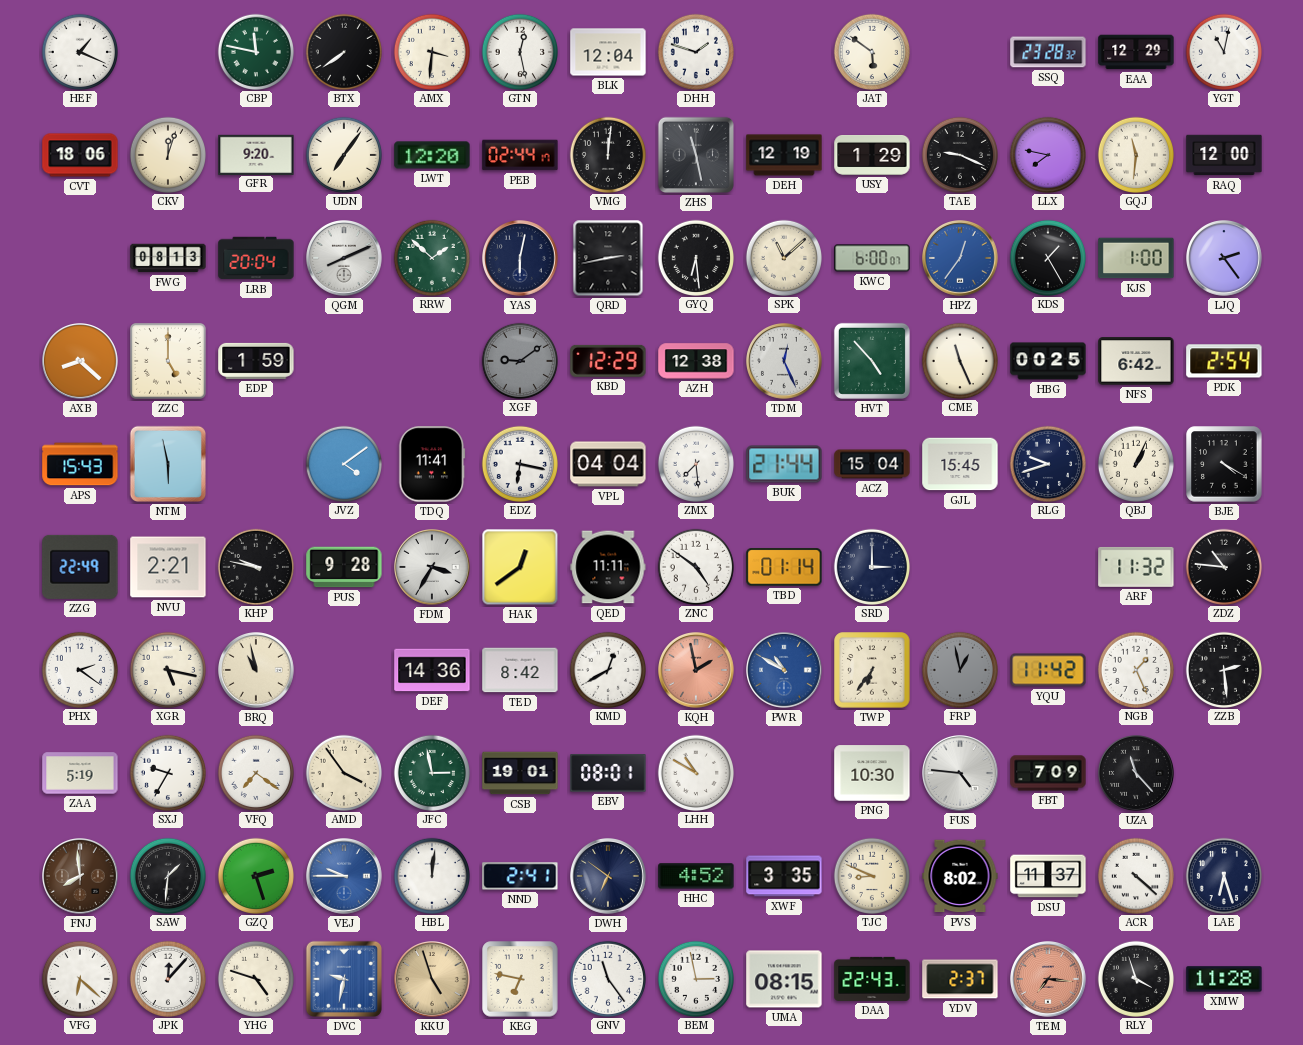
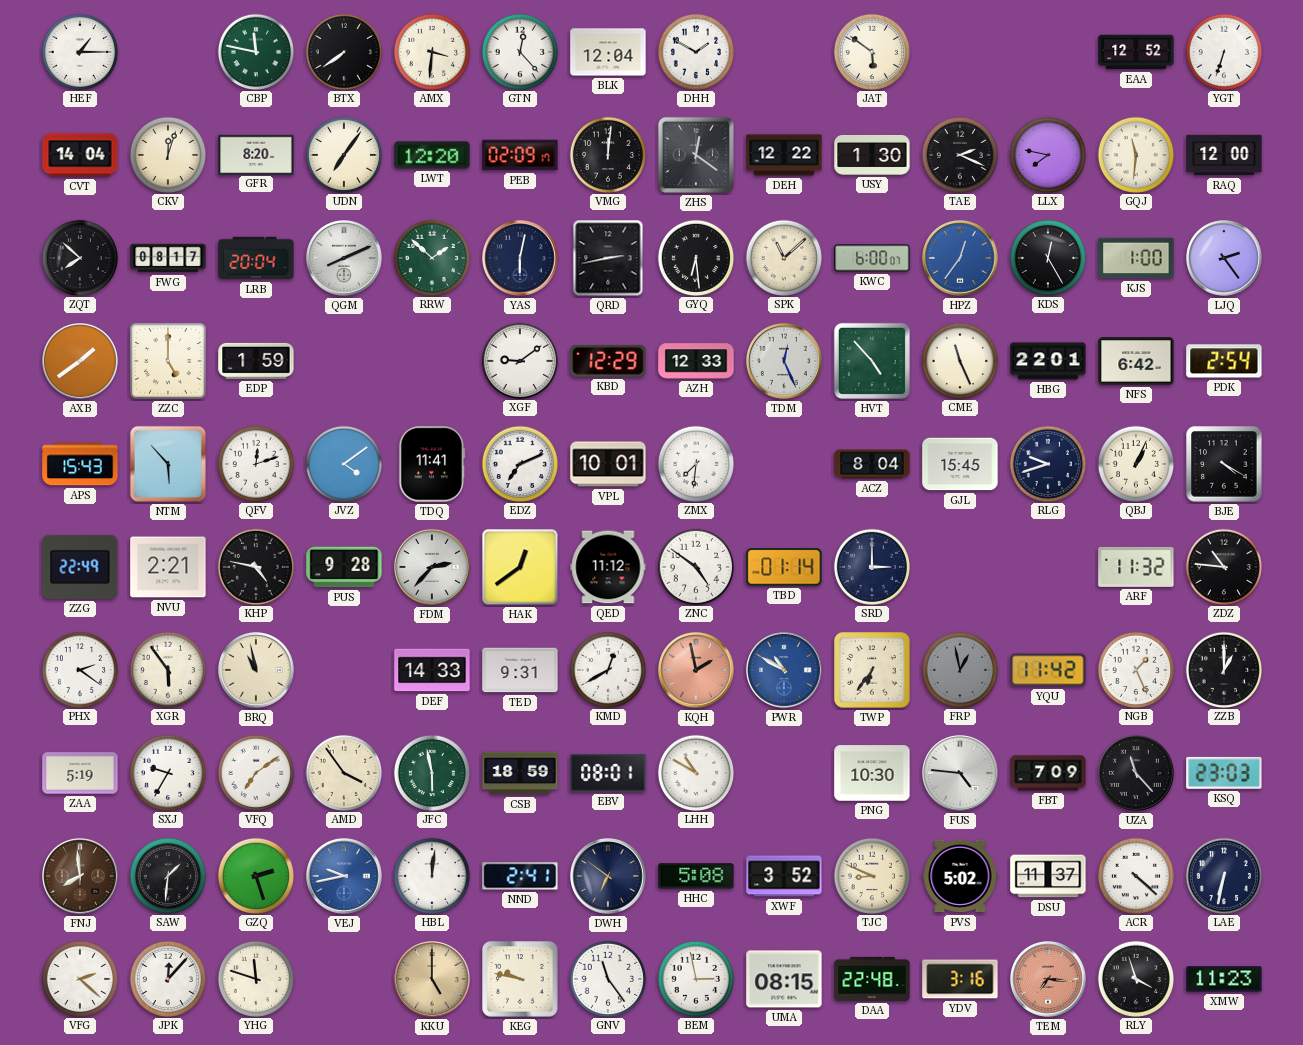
HEF: 1:19 -> 1:15 (79, 51)
GTN: 12:28 -> 12:23 (519, 51)
DHH: 1:48 -> 1:50 (695, 51)
SSQ: 23:28 -> none (1048, 52)
EAA: 12:29 -> 12:52 (1136, 52)
YGT: 11:02 -> 6:33 (1223, 51)
CVT: 18:06 -> 14:04 (80, 155)
GFR: 9:20 -> 8:20 (256, 154)
PEB: 02:44 -> 02:09 (520, 155)
ZHS: 11:28 -> 12:21 (696, 155)
DEH: 12:19 -> 12:22 (784, 155)
USY: 1:29 -> 1:30 (872, 156)
TAE: 9:19 -> 2:19 (959, 154)
ZQT: none -> 7:52 (79, 257)
FWG: 08:13 -> 08:17 (168, 258)
KDS: 1:25 -> 12:25 (1047, 257)
AXB: 8:22 -> 1:39 (81, 362)
XGF dial: grey -> white (519, 360)
AZH: 12:38 -> 12:33 (696, 361)
HBG: 00:25 -> 22:01 (1048, 361)
NTM: 5:58 -> 5:53 (168, 464)
QFV: none -> 12:12 (255, 463)
EDZ: 6:17 -> 7:11 (519, 463)
VPL: 04:04 -> 10:01 (608, 464)
ZMX: 7:29 -> 7:31 (695, 463)
BUK: 21:44 -> none (784, 464)
ACZ: 15:04 -> 8:04 (872, 464)
KHP: 9:47 -> 4:47 (255, 566)
FDM: 3:35 -> 2:37 (433, 568)
QED: 11:11 -> 11:12 (608, 567)
XGR: 5:17 -> 5:54 (167, 669)
DEF: 14:36 -> 14:33 (432, 670)
TED: 8:42 -> 9:31 (520, 670)
ZZB: 2:29 -> 1:00 (1223, 669)
VFQ: 7:21 -> 7:09 (255, 772)
JFC: 2:58 -> 5:58 (431, 772)
CSB: 19:01 -> 18:59 (520, 773)
KSQ: none -> 23:03 (1224, 773)
VEJ: 9:45 -> 9:43 (345, 877)
HHC: 4:52 -> 5:08 (696, 876)
XWF: 3:35 -> 3:52 (784, 876)
PVS: 8:02 -> 5:02 (960, 876)
LAE: 6:27 -> 6:32 (1223, 875)
VFG: 6:22 -> 2:22 (79, 978)
YHG: 4:48 -> 11:48 (255, 978)
DVC: 9:32 -> none (344, 979)
KKU: 4:57 -> 5:00 (433, 980)
KEG: 6:47 -> 9:47 (520, 979)
DAA: 22:43 -> 22:48 (872, 979)
YDV: 2:37 -> 3:16 (960, 979)
XMW: 11:28 -> 11:23 (1224, 979)
